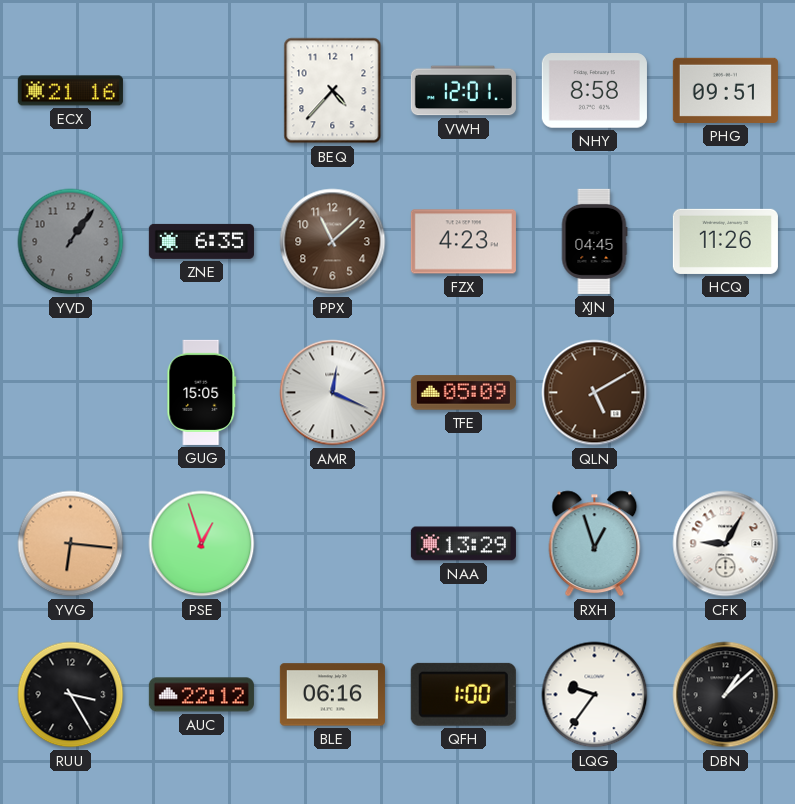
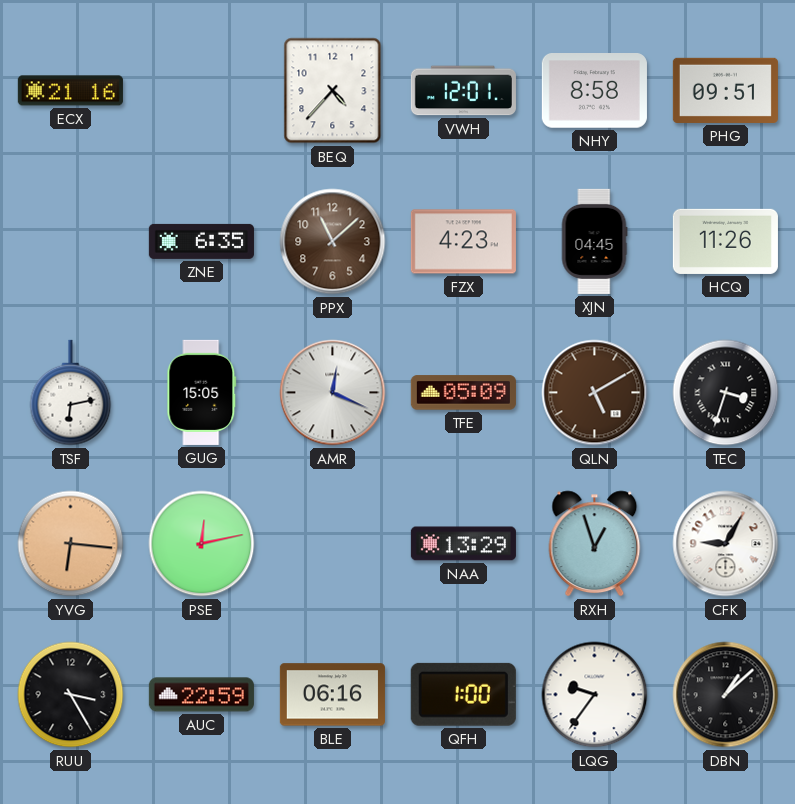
YVD: 1:06 -> none (71, 242)
TSF: none -> 6:13 (71, 393)
TEC: none -> 3:33 (726, 393)
PSE: 12:57 -> 12:13 (202, 544)
AUC: 22:12 -> 22:59 (201, 695)
